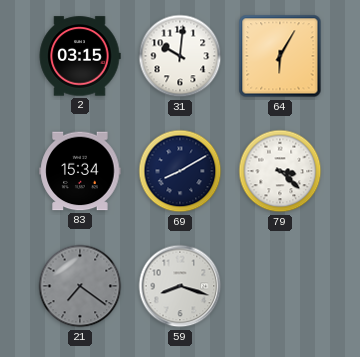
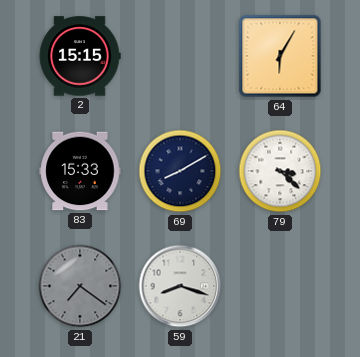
2: 03:15 -> 15:15 (80, 56)
31: 10:01 -> none (180, 56)
83: 15:34 -> 15:33 (80, 171)
